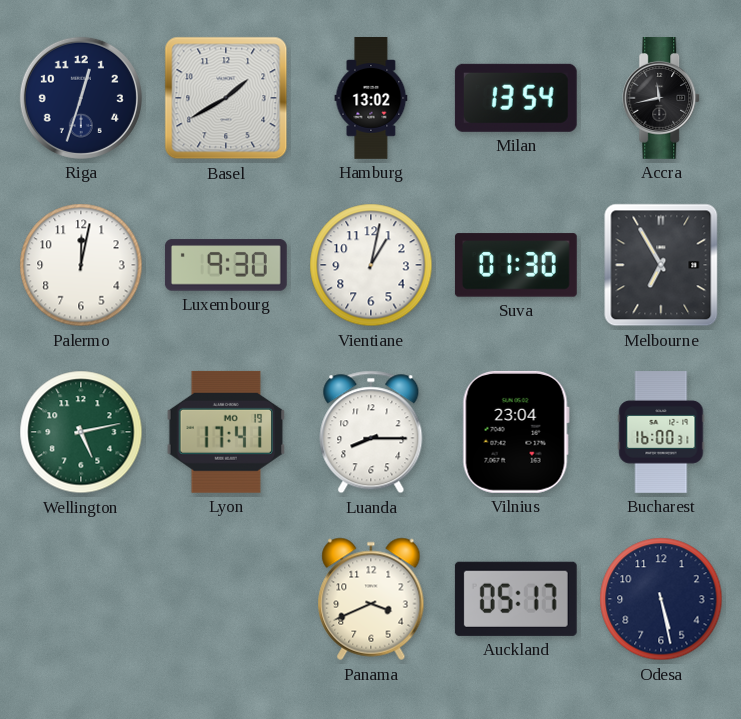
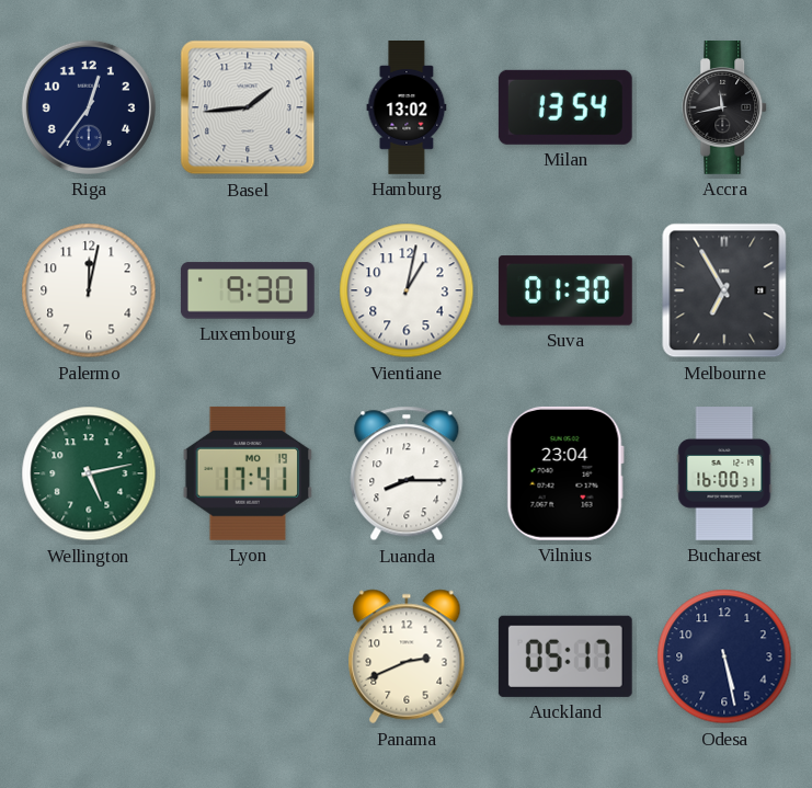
Riga: 12:33 -> 12:36 (89, 107)
Basel: 1:40 -> 1:44 (248, 107)
Panama: 3:41 -> 2:41 (407, 656)
